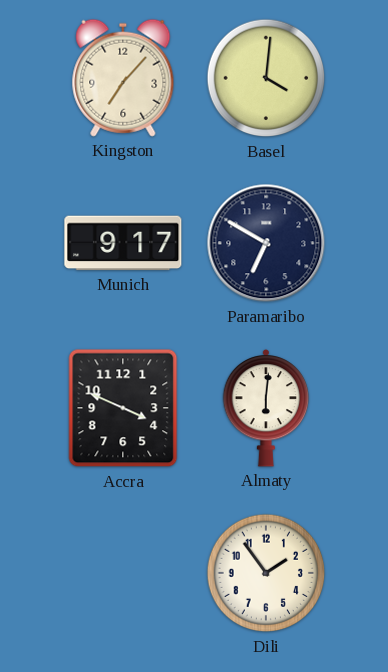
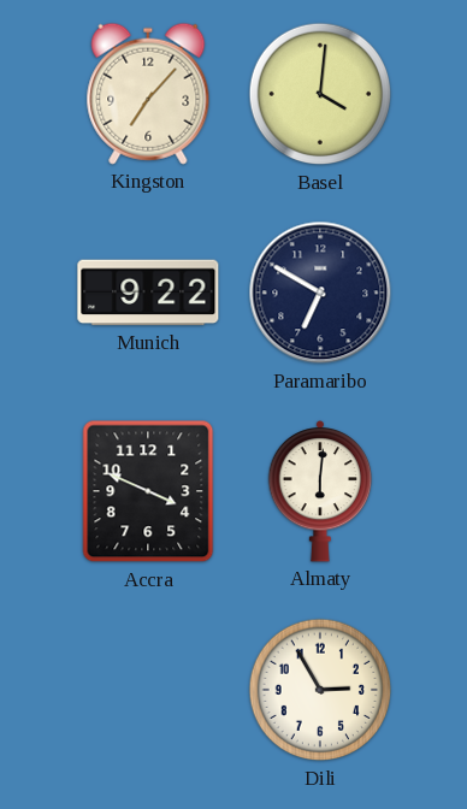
Munich: 9:17 -> 9:22 (148, 293)
Dili: 1:54 -> 2:55 (320, 690)
